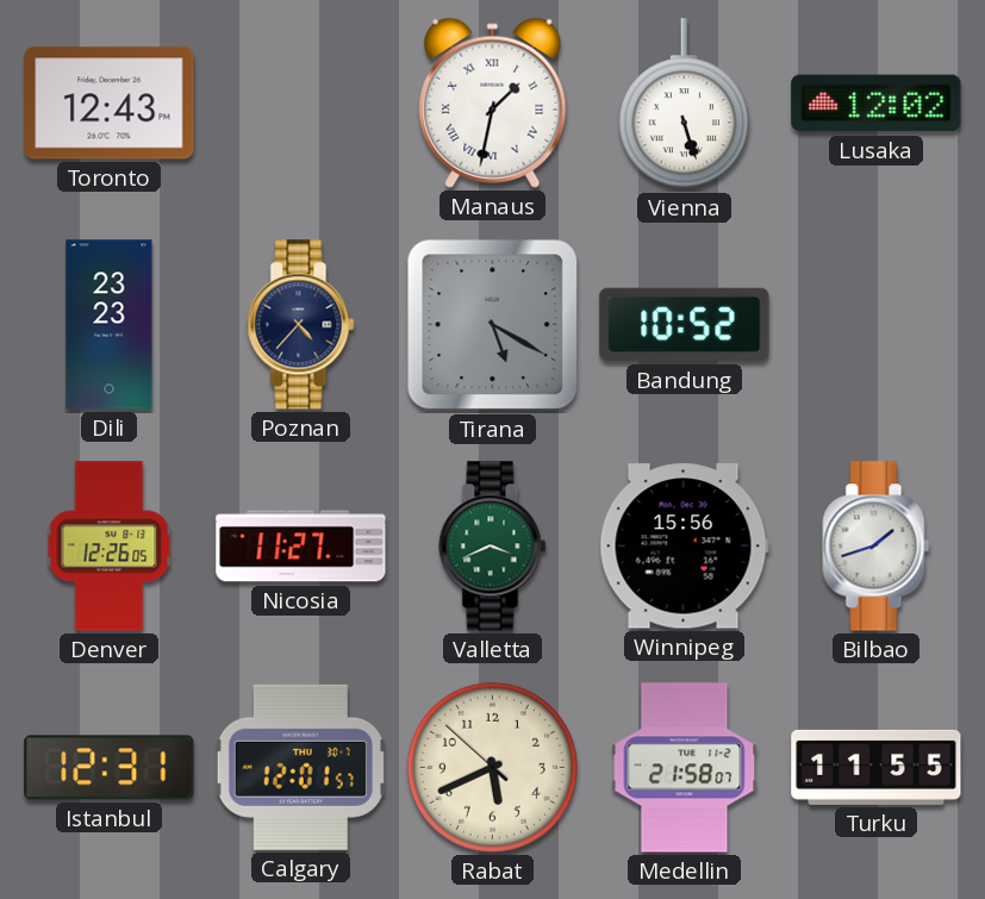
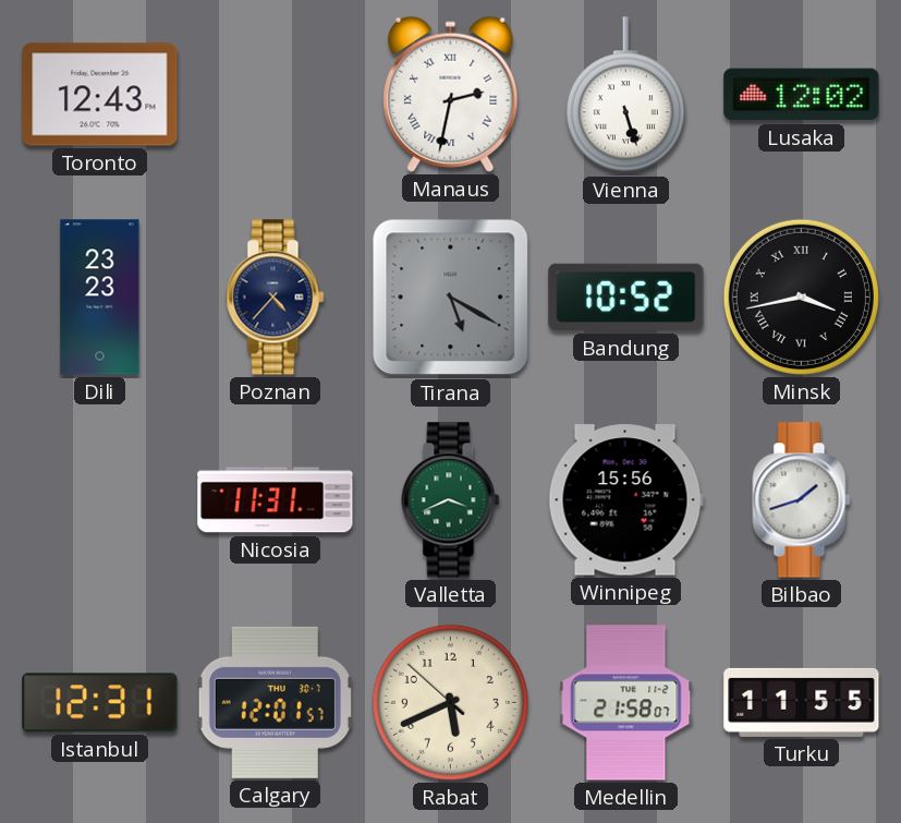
Manaus: 1:32 -> 2:32 (451, 94)
Minsk: none -> 3:43 (801, 296)
Denver: 12:26 -> none (110, 547)
Nicosia: 11:27 -> 11:31 (276, 500)
